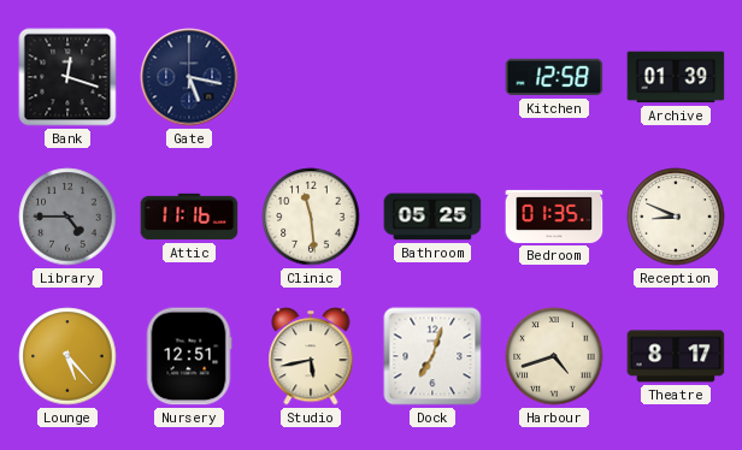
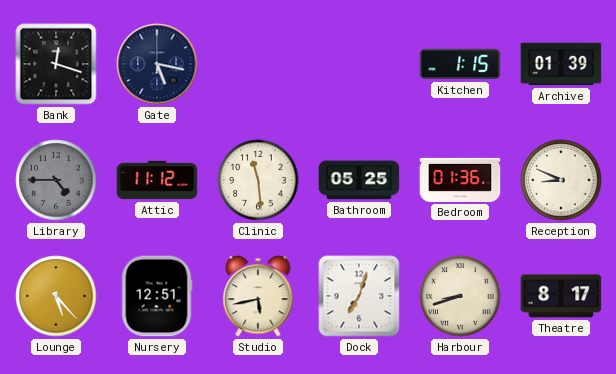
Kitchen: 12:58 -> 1:15 (460, 64)
Attic: 11:16 -> 11:12 (157, 180)
Bedroom: 01:35 -> 01:36 (460, 180)
Harbour: 4:42 -> 8:42 (460, 296)
